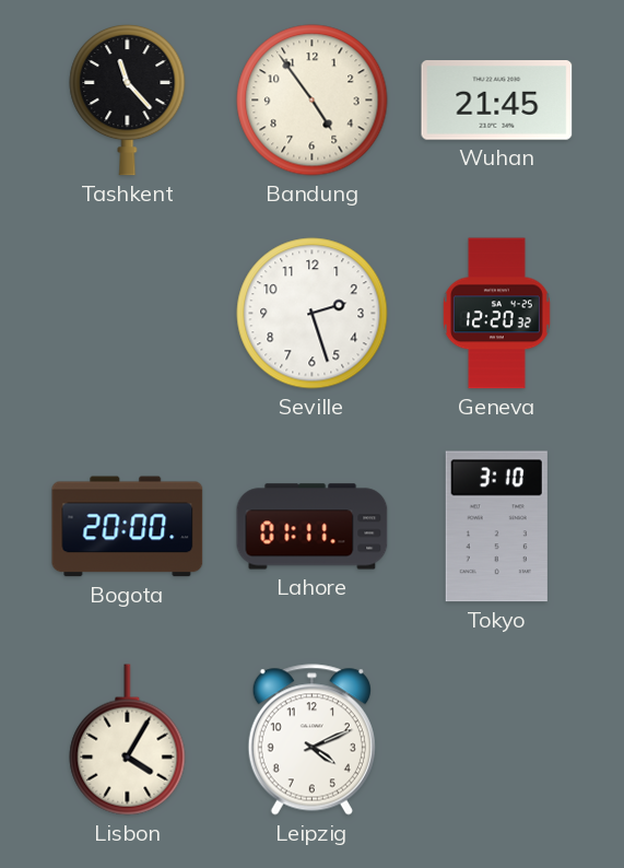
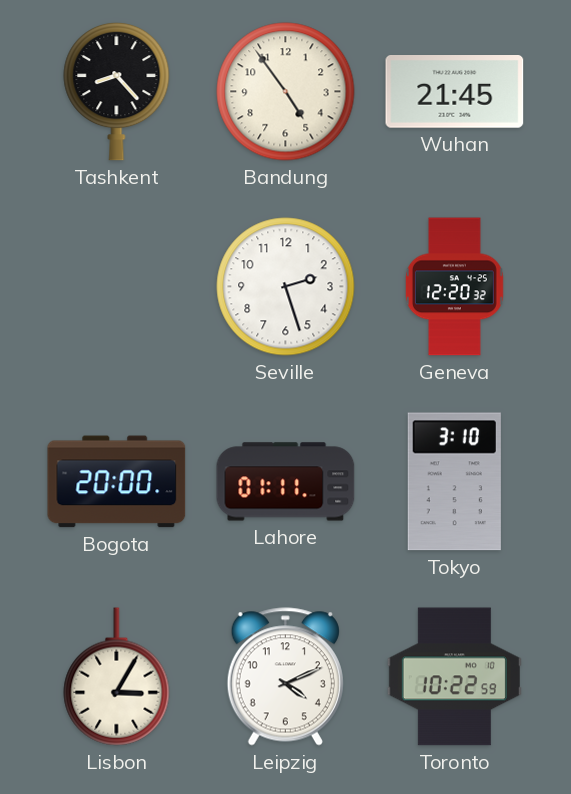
Tashkent: 11:23 -> 8:23 (117, 91)
Lisbon: 4:05 -> 3:05 (117, 677)
Toronto: none -> 10:22 (454, 677)
